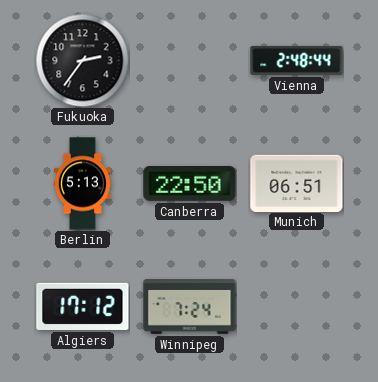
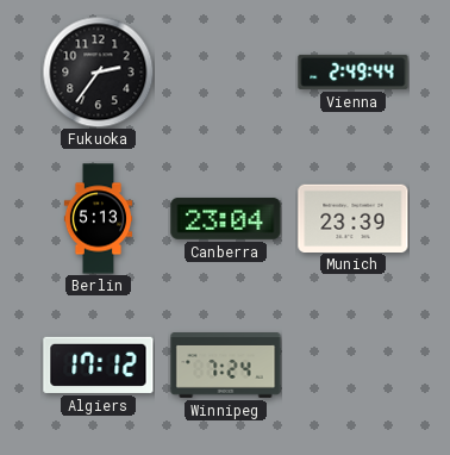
Vienna: 2:48 -> 2:49 (354, 71)
Canberra: 22:50 -> 23:04 (226, 219)
Munich: 06:51 -> 23:39 (354, 218)
